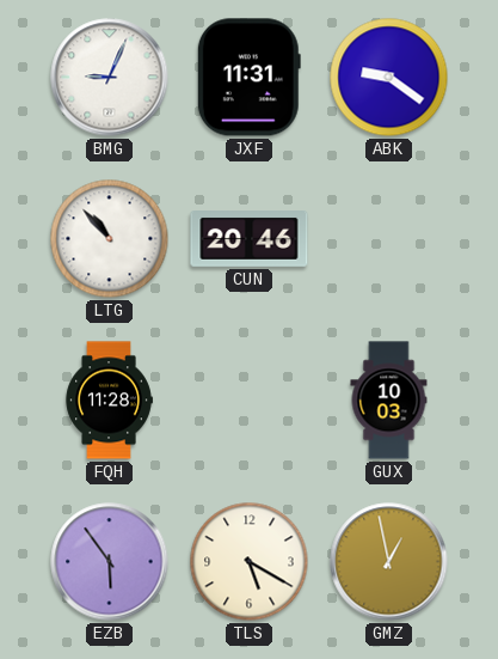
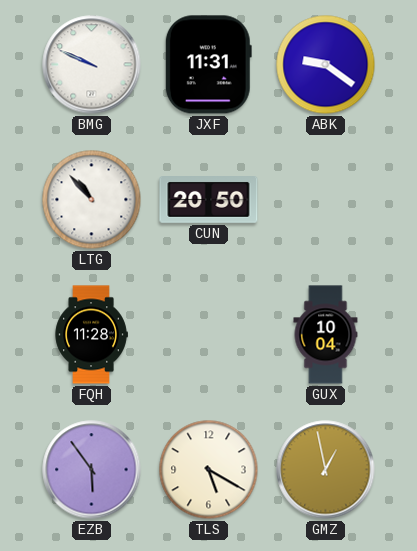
BMG: 9:04 -> 9:49 (92, 65)
CUN: 20:46 -> 20:50 (209, 200)
GUX: 10:03 -> 10:04 (326, 335)
